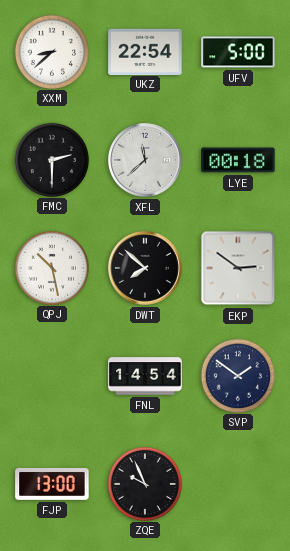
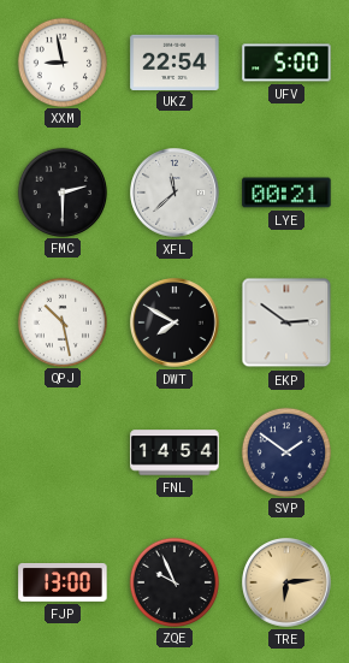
XXM: 8:38 -> 8:58 (61, 61)
LYE: 00:18 -> 00:21 (286, 193)
DWT: 7:52 -> 7:50 (176, 324)
TRE: none -> 6:14 (288, 584)
